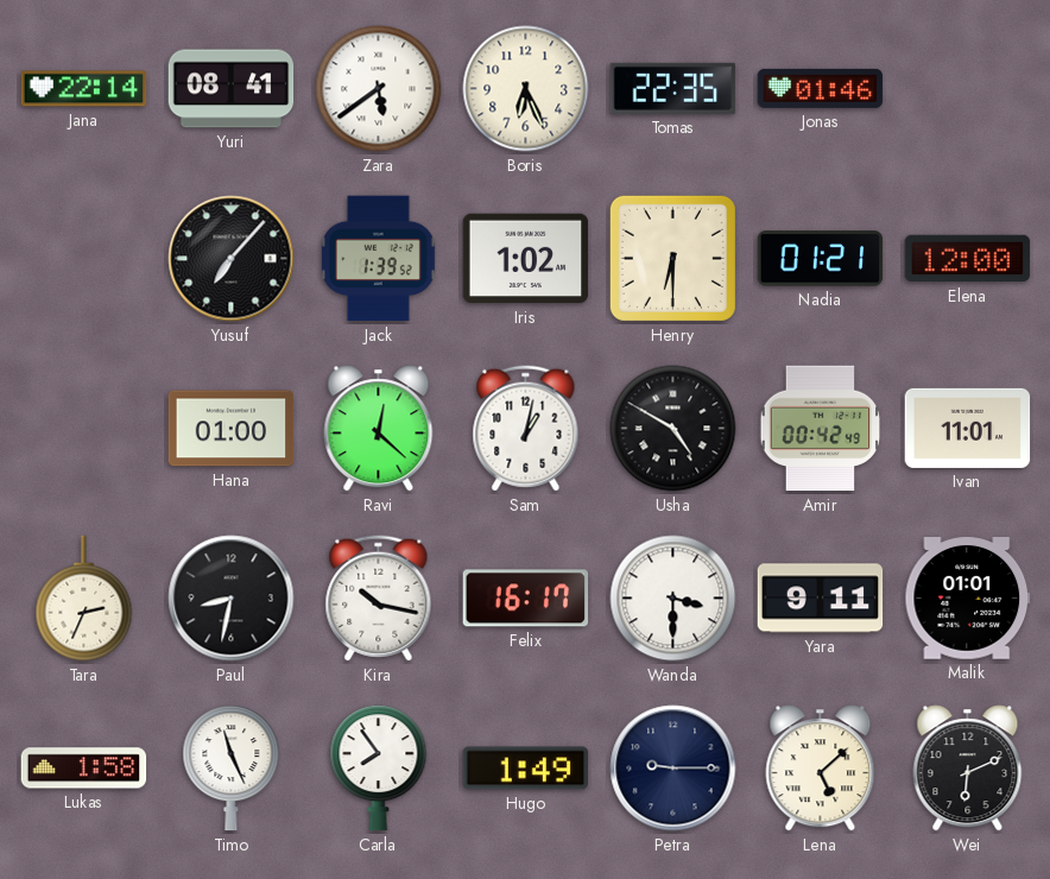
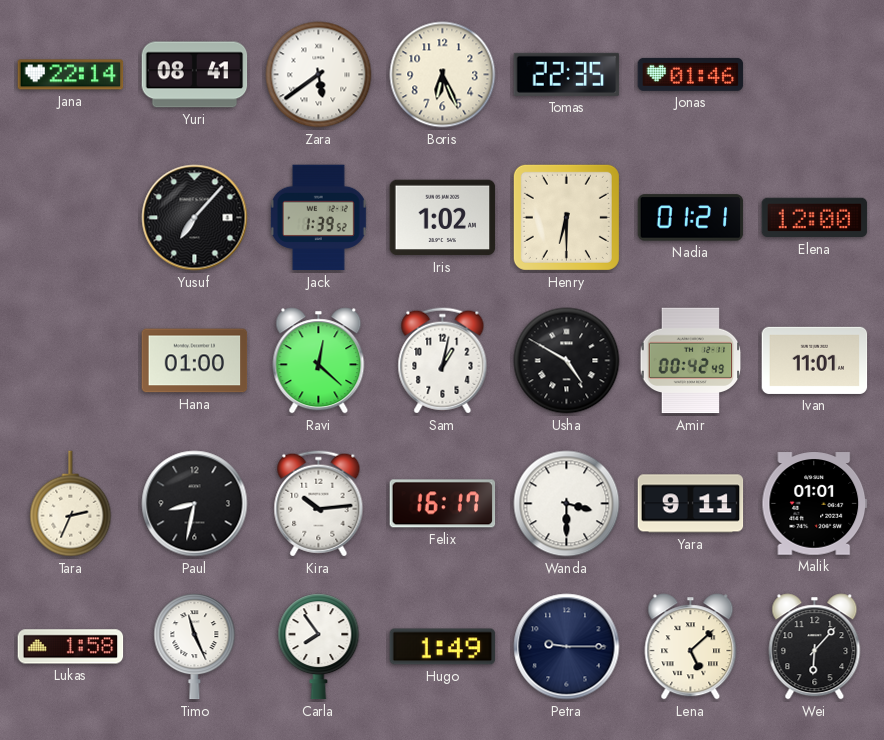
Kira: 10:17 -> 10:14 (319, 504)
Wei: 6:11 -> 6:07 (815, 647)
